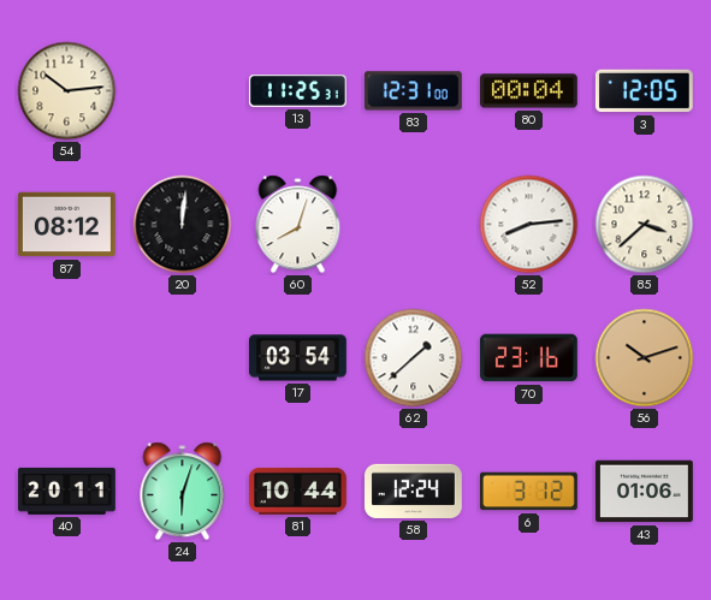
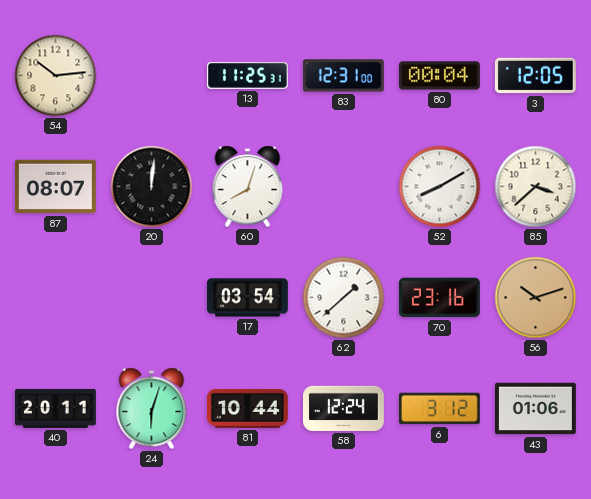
87: 08:12 -> 08:07 (55, 187)
52: 8:14 -> 8:10 (440, 187)
